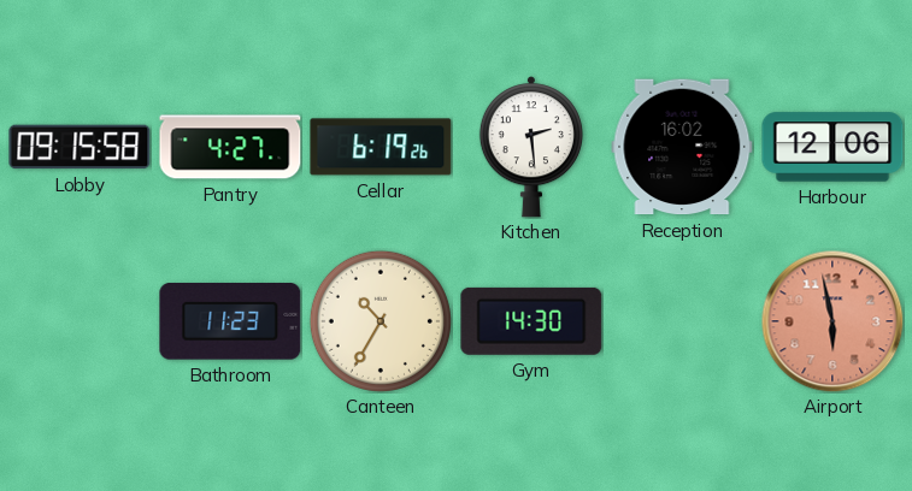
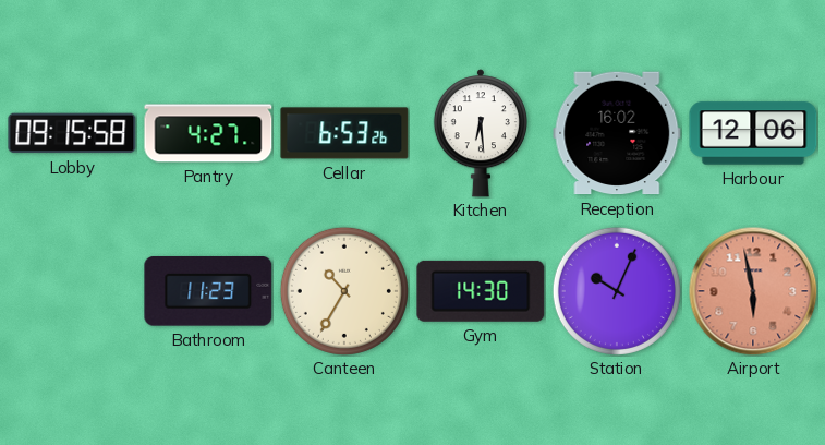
Cellar: 6:19 -> 6:53 (344, 133)
Kitchen: 2:29 -> 6:29 (481, 133)
Station: none -> 10:04 (617, 291)
